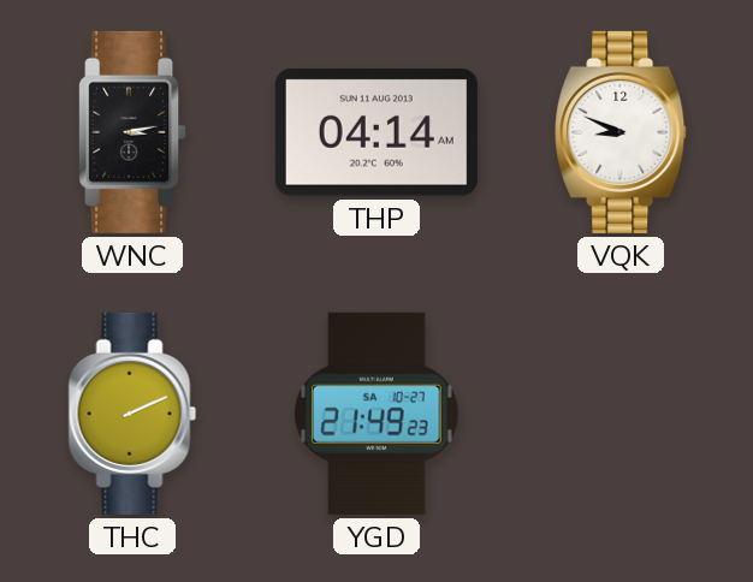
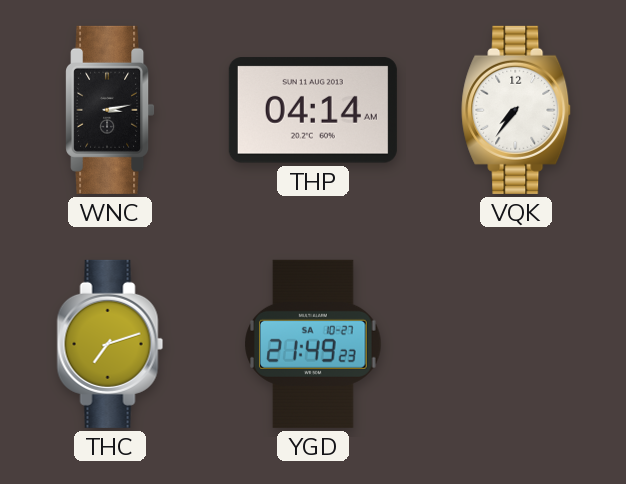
VQK: 8:49 -> 7:36 (517, 110)
THC: 2:11 -> 7:12 (110, 344)
